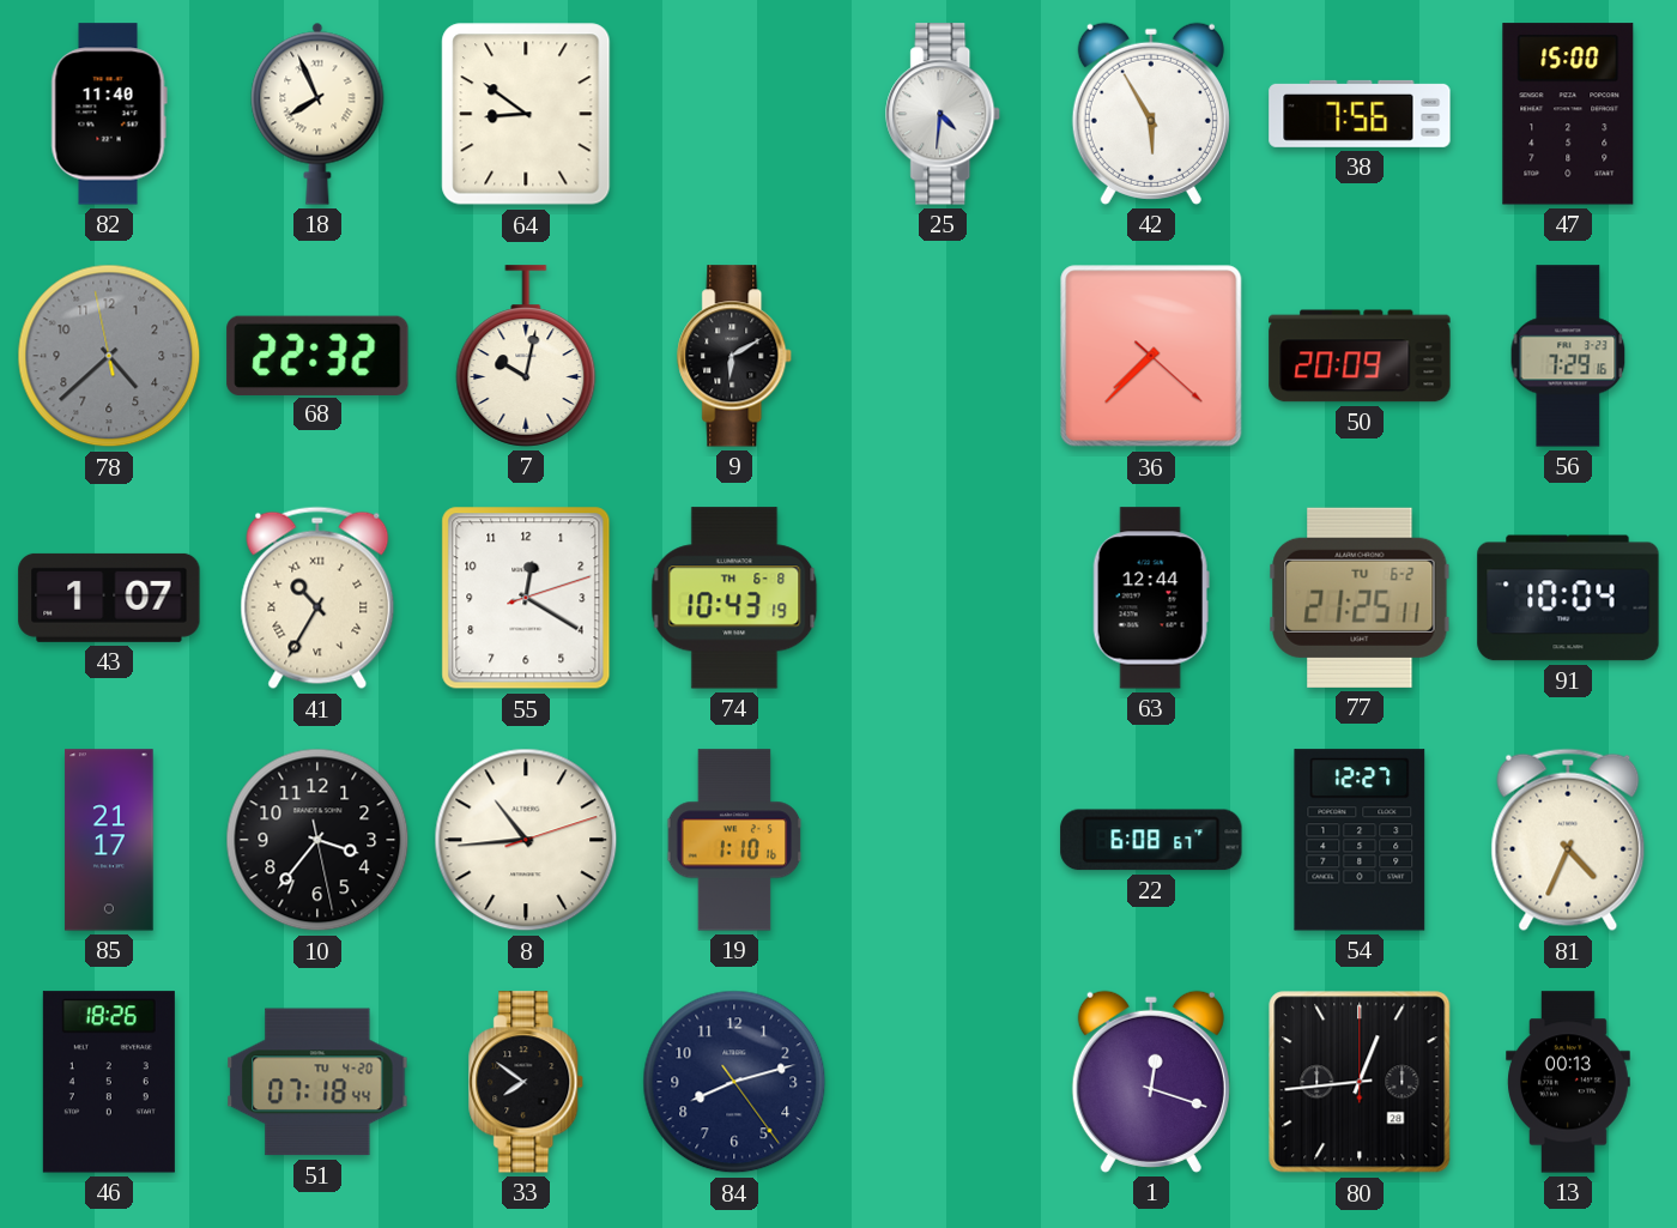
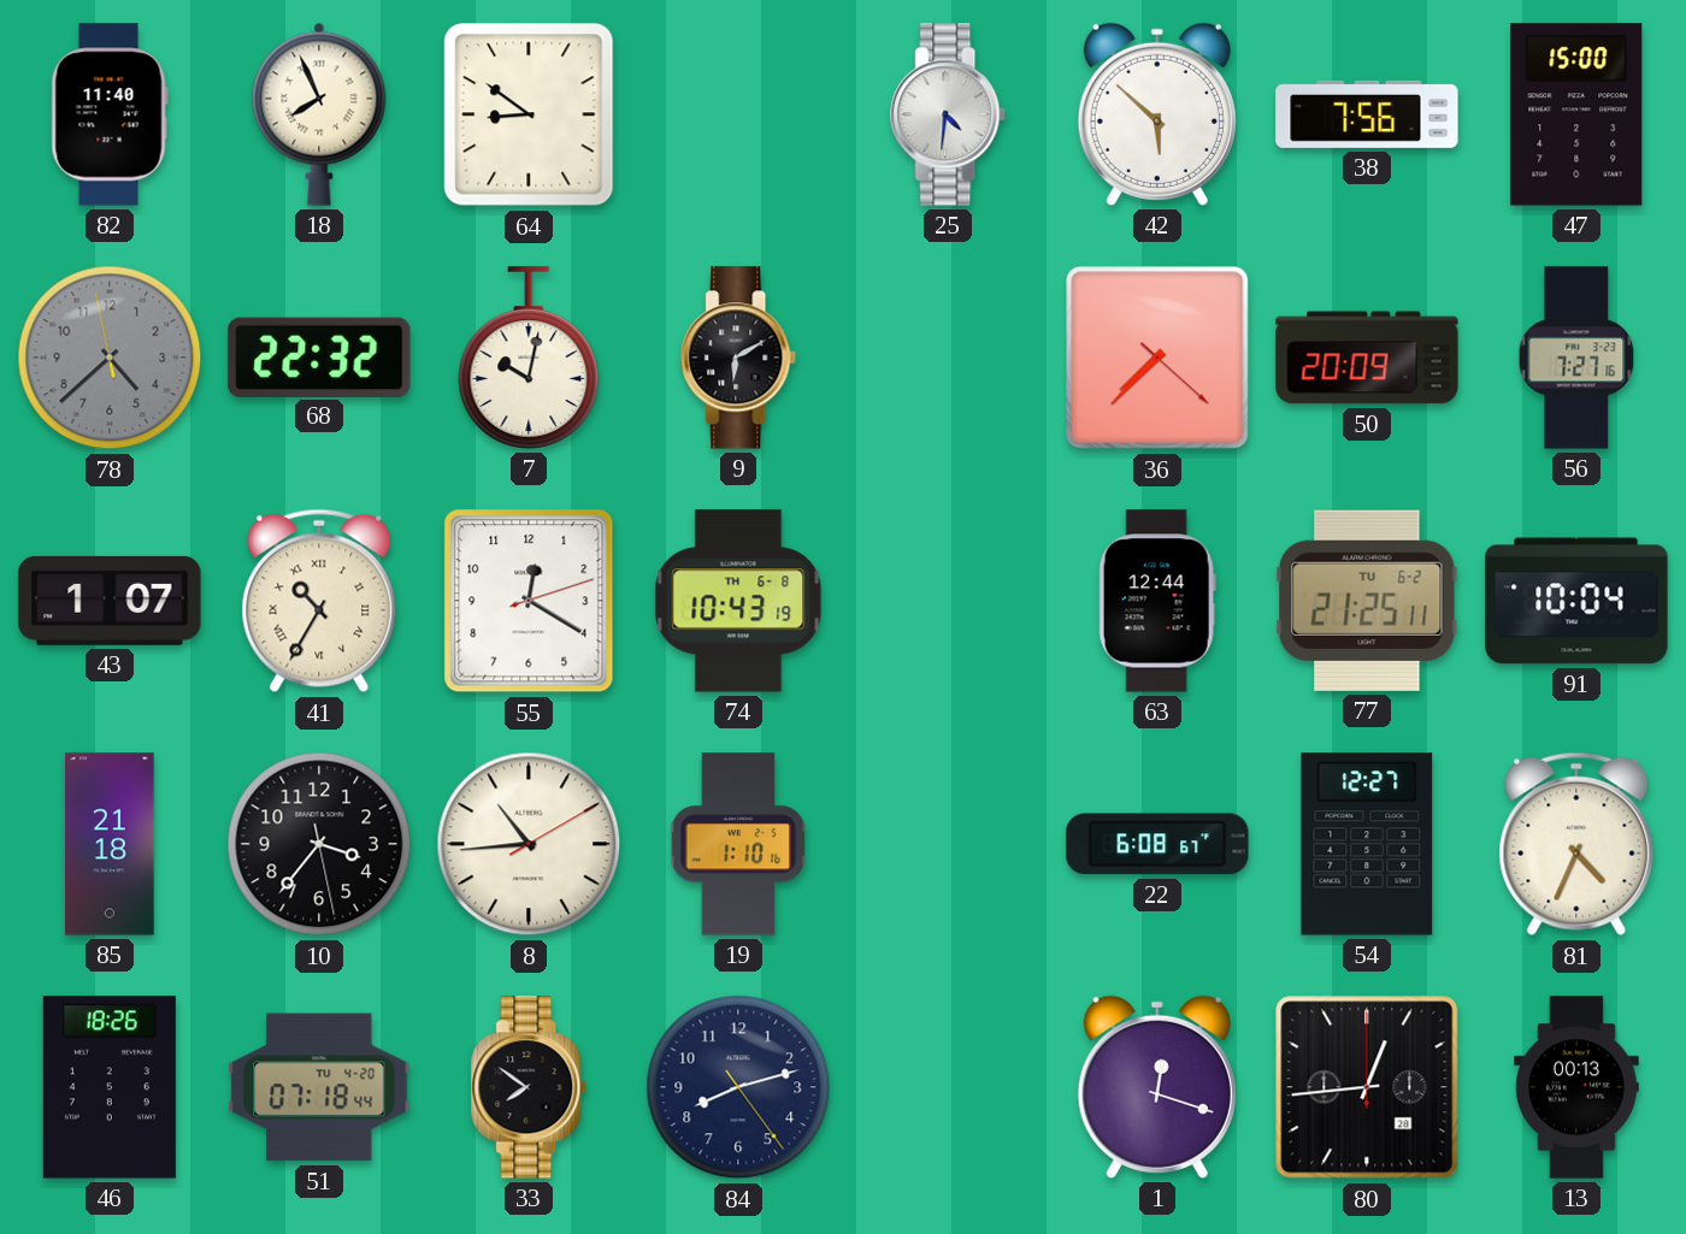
42: 5:55 -> 5:52 (1157, 114)
56: 7:29 -> 7:27 (1576, 358)
85: 21:17 -> 21:18 (110, 844)
8: 10:44:12 -> 10:44:10 (529, 844)
